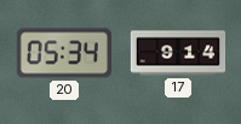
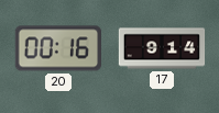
20: 05:34 -> 00:16 (57, 48)
